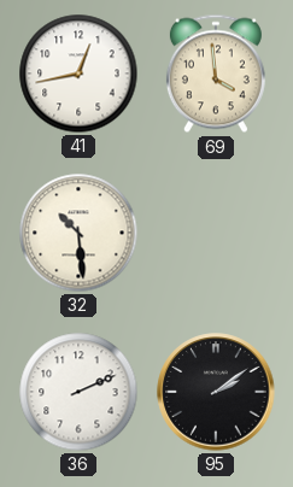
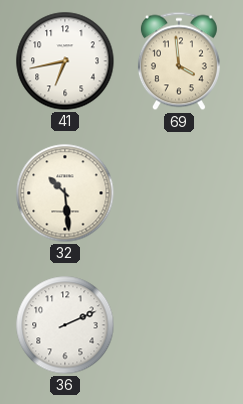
41: 12:43 -> 6:43 (65, 61)
95: 2:09 -> none (216, 392)
